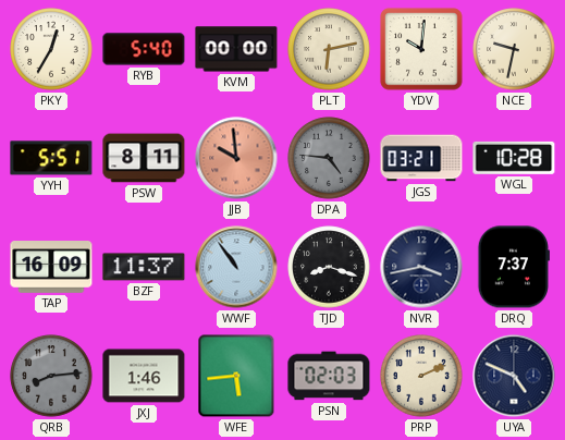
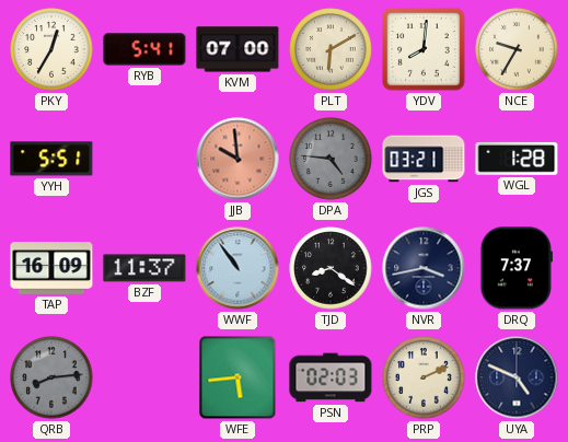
RYB: 5:40 -> 5:41 (144, 49)
KVM: 00:00 -> 07:00 (237, 49)
PLT: 6:13 -> 6:10 (331, 49)
YDV: 10:01 -> 8:01 (424, 49)
NCE: 9:32 -> 9:35 (517, 49)
PSW: 8:11 -> none (144, 158)
WGL: 10:28 -> 1:28 (517, 159)
TJD: 8:18 -> 8:21 (331, 268)
JXJ: 1:46 -> none (144, 376)
